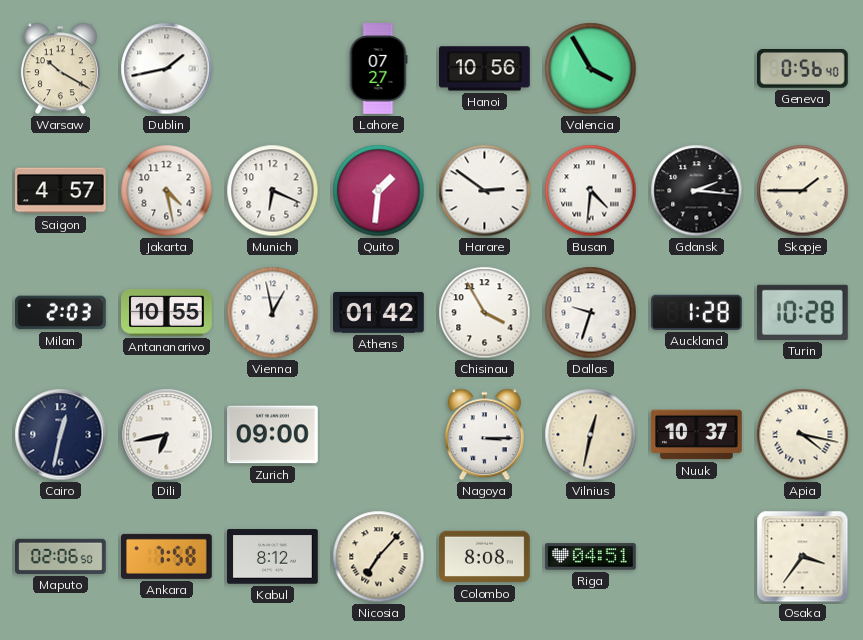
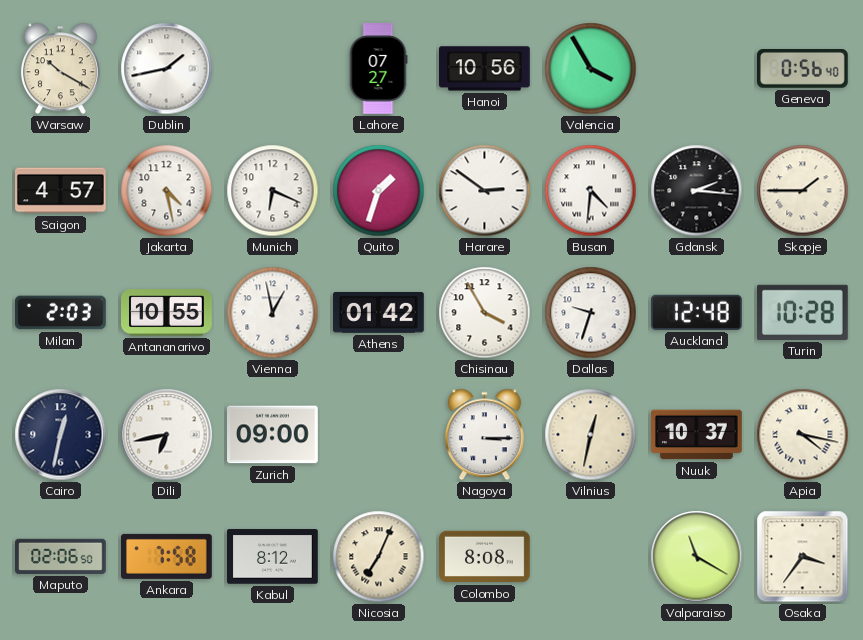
Quito: 1:31 -> 1:33 (379, 191)
Auckland: 1:28 -> 12:48 (696, 312)
Nicosia: 7:07 -> 7:04 (379, 557)
Riga: 04:51 -> none (591, 557)
Valparaiso: none -> 11:20 (697, 557)
